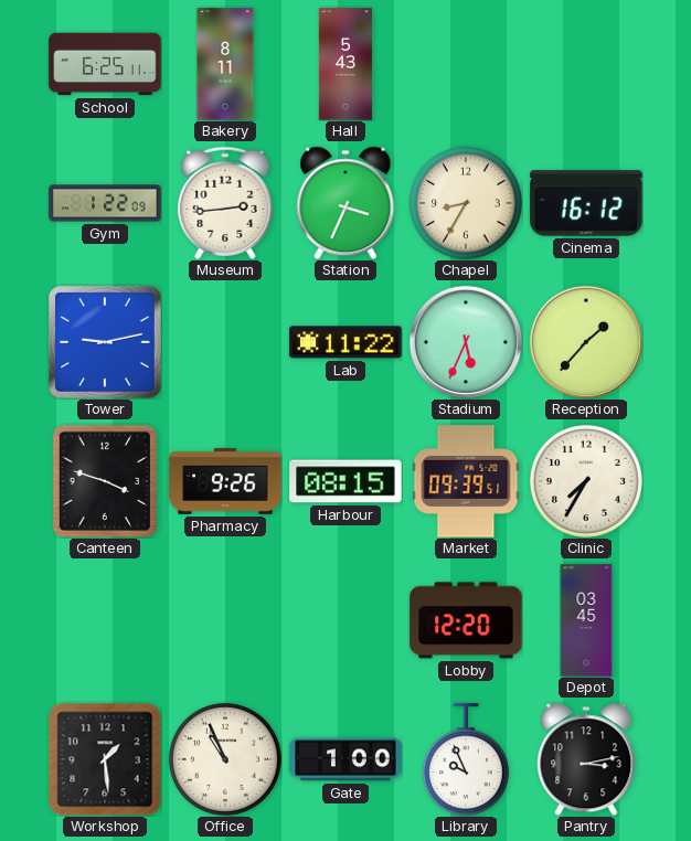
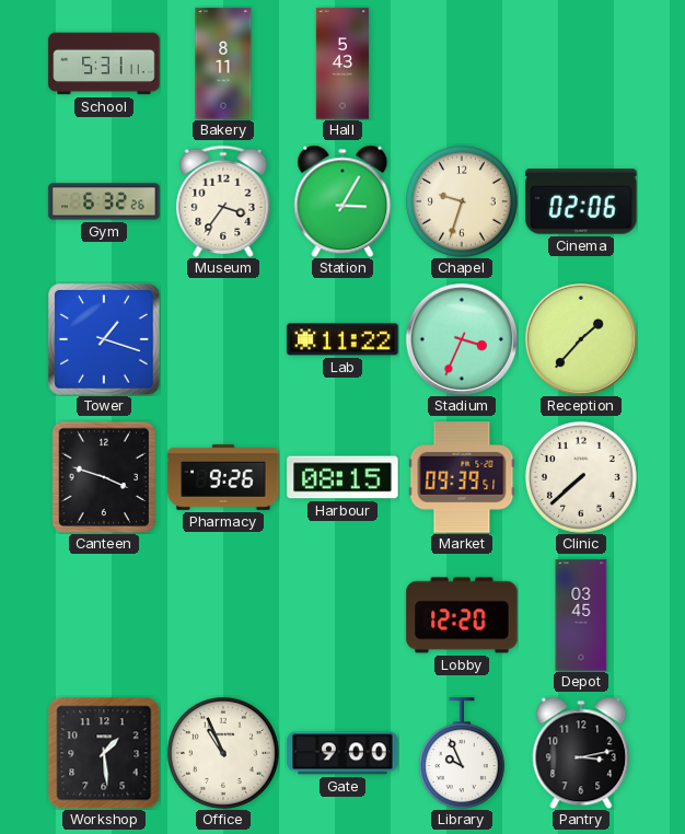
School: 6:25 -> 5:31 (104, 63)
Gym: 1:22 -> 6:32 (104, 201)
Museum: 2:44 -> 3:36 (223, 201)
Station: 3:34 -> 3:05 (342, 201)
Chapel: 8:35 -> 9:33 (462, 201)
Cinema: 16:12 -> 02:06 (581, 201)
Tower: 9:13 -> 1:18 (104, 339)
Stadium: 5:34 -> 3:34 (462, 339)
Clinic: 7:35 -> 7:38 (581, 477)
Gate: 1:00 -> 9:00 (342, 753)
